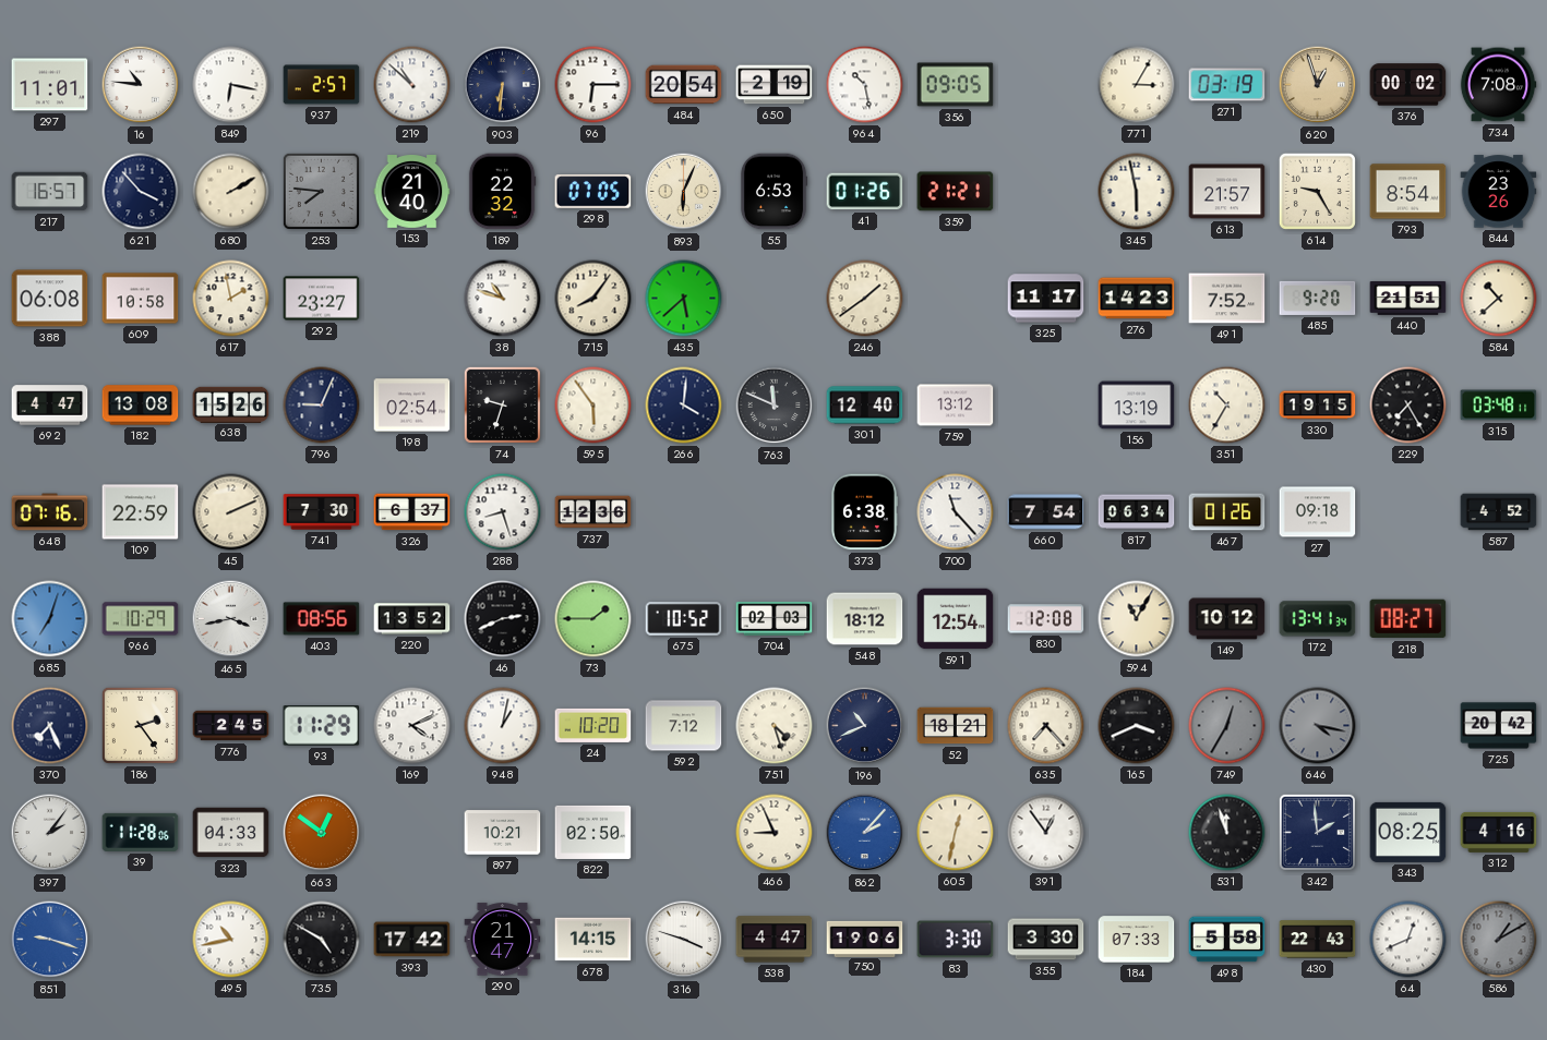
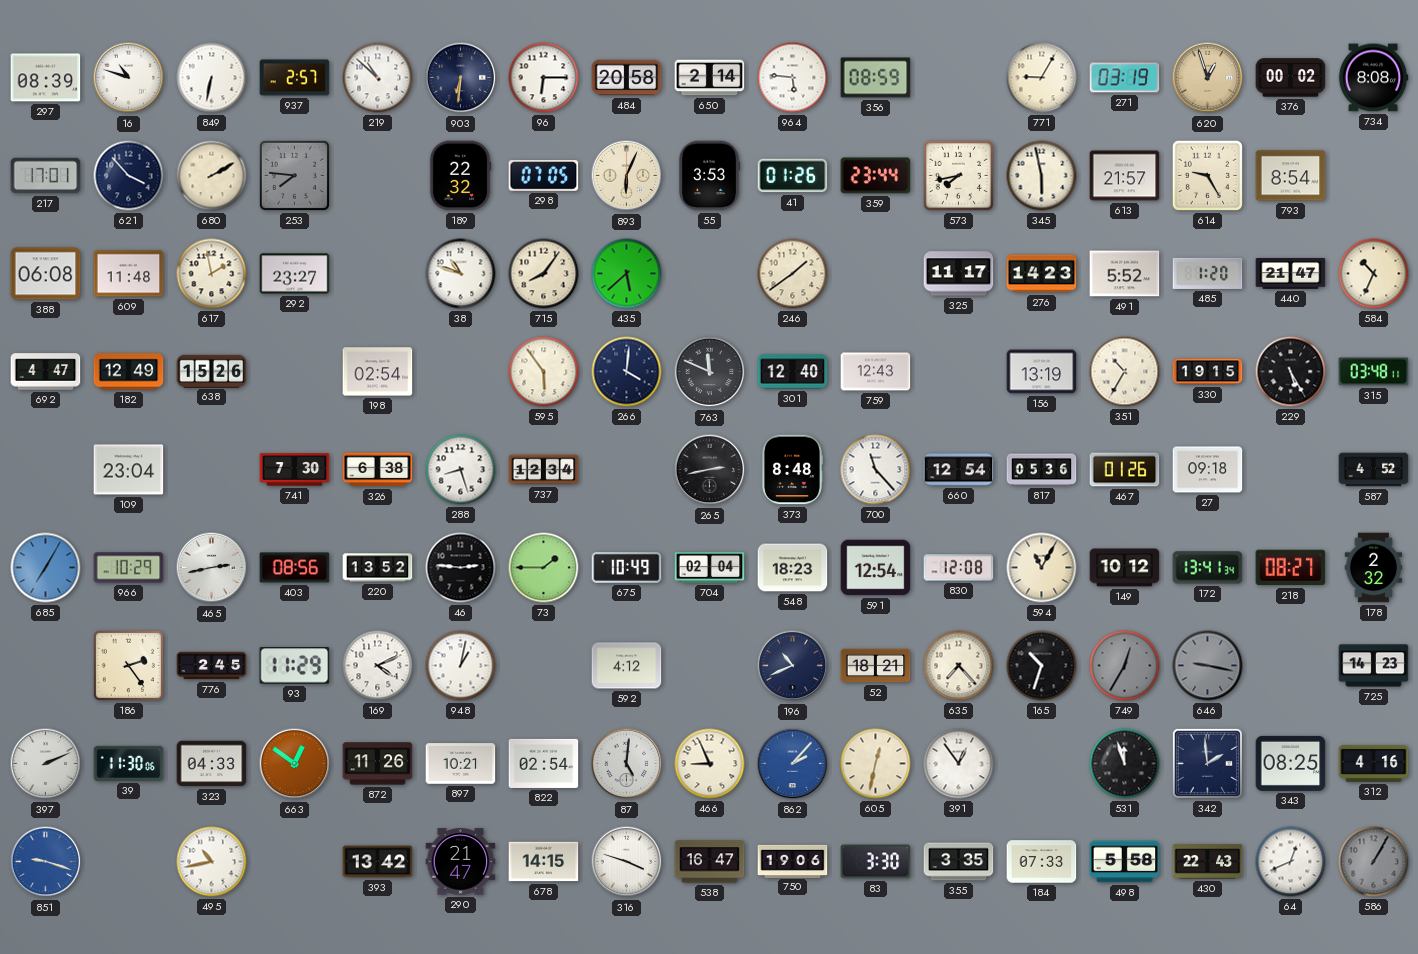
297: 11:01 -> 08:39 (46, 78)
16: 10:46 -> 10:48 (129, 78)
849: 6:17 -> 6:32 (212, 78)
484: 20:54 -> 20:58 (627, 78)
650: 2:19 -> 2:14 (710, 78)
964: 10:28 -> 5:46 (793, 78)
356: 09:05 -> 08:59 (876, 78)
771: 3:05 -> 9:05 (1042, 78)
734: 7:08 -> 8:08 (1373, 78)
217: 16:57 -> 17:01 (46, 176)
153: 21:40 -> none (412, 192)
55: 6:53 -> 3:53 (709, 176)
359: 21:21 -> 23:44 (876, 176)
573: none -> 7:43 (958, 175)
844: 23:26 -> none (1499, 192)
609: 10:58 -> 11:48 (129, 274)
491: 7:52 -> 5:52 (1125, 274)
485: 9:20 -> 1:20 (1208, 273)
440: 21:51 -> 21:47 (1291, 273)
584: 10:38 -> 10:34 (1374, 274)
182: 13:08 -> 12:49 (129, 372)
796: 9:04 -> none (322, 406)
74: 9:33 -> none (502, 404)
759: 13:12 -> 12:43 (876, 372)
229: 7:25 -> 5:25 (1291, 372)
648: 07:16 -> none (50, 512)
109: 22:59 -> 23:04 (129, 470)
45: 2:11 -> none (231, 512)
326: 6:37 -> 6:38 (378, 470)
737: 12:36 -> 12:34 (544, 470)
265: none -> 2:43 (710, 470)
373: 6:38 -> 8:48 (793, 470)
660: 7:54 -> 12:54 (959, 470)
817: 06:34 -> 05:36 (1042, 470)
685: 7:03 -> 7:05 (46, 568)
465: 3:43 -> 2:43 (212, 568)
46: 2:41 -> 2:46 (461, 568)
675: 10:52 -> 10:49 (627, 568)
704: 02:03 -> 02:04 (710, 567)
548: 18:12 -> 18:23 (793, 568)
178: none -> 2:32 (1374, 568)
370: 7:26 -> none (50, 726)
24: 10:20 -> none (593, 725)
592: 7:12 -> 4:12 (627, 666)
751: 4:27 -> none (775, 726)
165: 3:41 -> 10:33 (1042, 666)
646: 4:17 -> 9:17 (1208, 666)
725: 20:42 -> 14:23 (1374, 666)
397: 2:06 -> 2:11 (46, 764)
39: 11:28 -> 11:30 (129, 763)
872: none -> 11:26 (378, 764)
822: 02:50 -> 02:54 (544, 763)
87: none -> 5:01 (627, 764)
735: 4:50 -> none (322, 940)
393: 17:42 -> 13:42 (378, 862)
538: 4:47 -> 16:47 (710, 862)
355: 3:30 -> 3:35 (959, 862)
586: 1:10 -> 1:05 (1374, 862)
